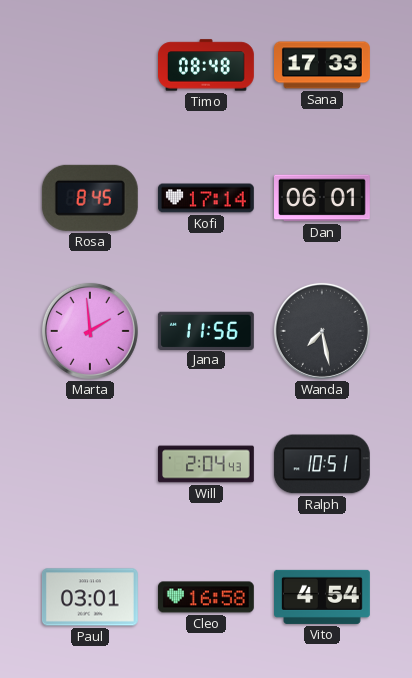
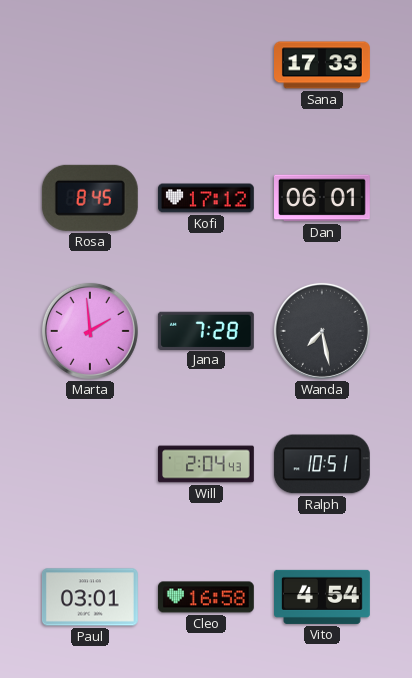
Timo: 08:48 -> none (207, 65)
Kofi: 17:14 -> 17:12 (207, 198)
Jana: 11:56 -> 7:28 (206, 330)
